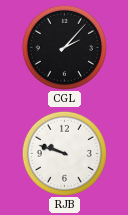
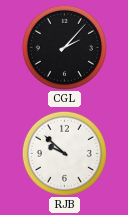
RJB: 9:48 -> 9:52 (64, 153)
